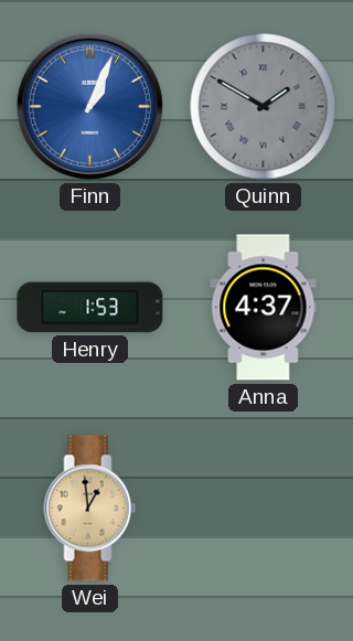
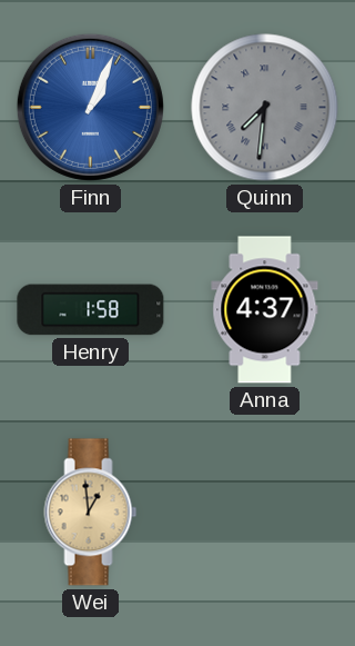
Quinn: 1:50 -> 7:31 (265, 108)
Henry: 1:53 -> 1:58 (91, 310)
